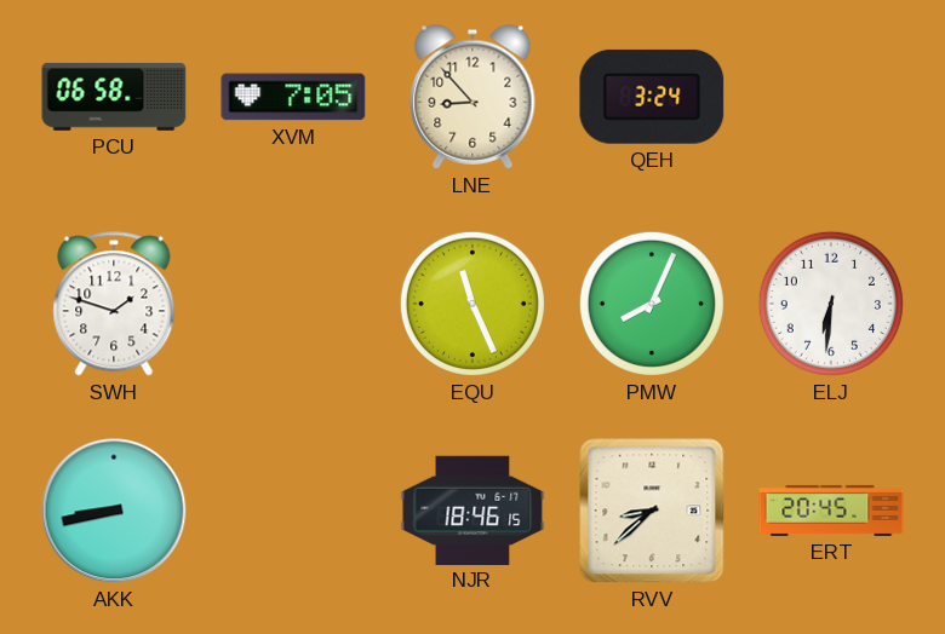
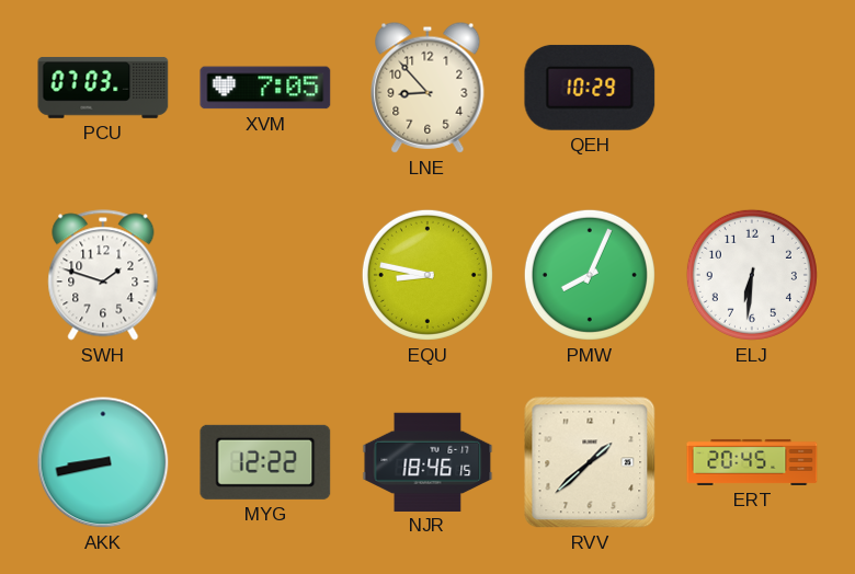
PCU: 06:58 -> 07:03 (103, 88)
QEH: 3:24 -> 10:29 (590, 88)
EQU: 11:26 -> 8:47 (428, 275)
MYG: none -> 12:22 (265, 462)
RVV: 8:38 -> 1:38 (590, 462)
